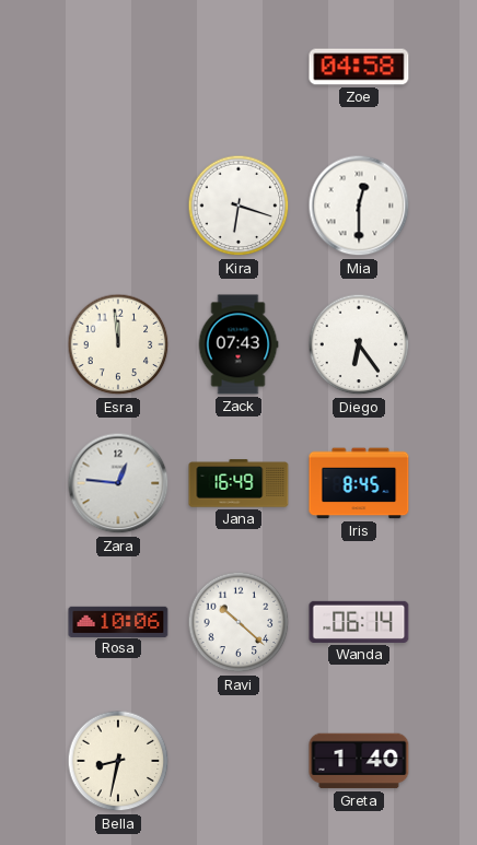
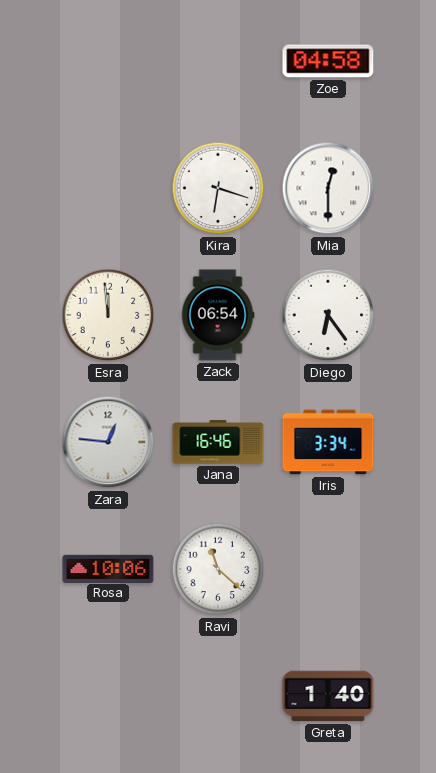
Zack: 07:43 -> 06:54 (218, 315)
Jana: 16:49 -> 16:46 (218, 442)
Iris: 8:45 -> 3:34 (328, 442)
Ravi: 10:22 -> 11:22 (218, 569)
Wanda: 06:14 -> none (359, 622)
Bella: 8:32 -> none (118, 761)
